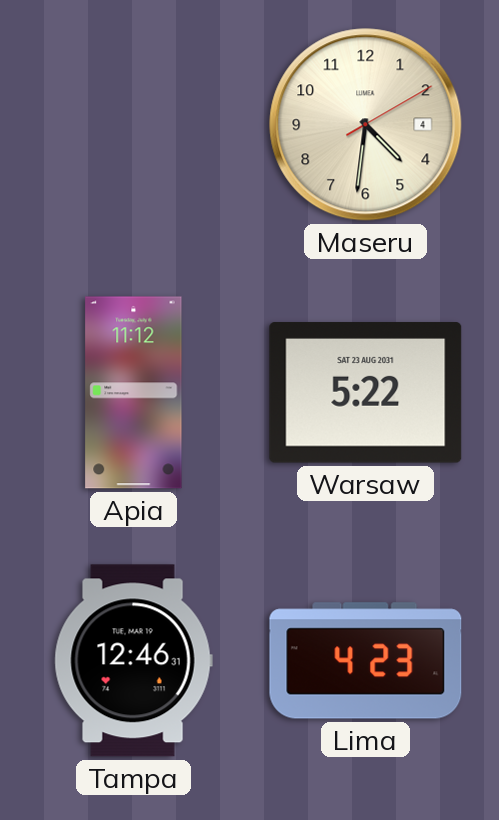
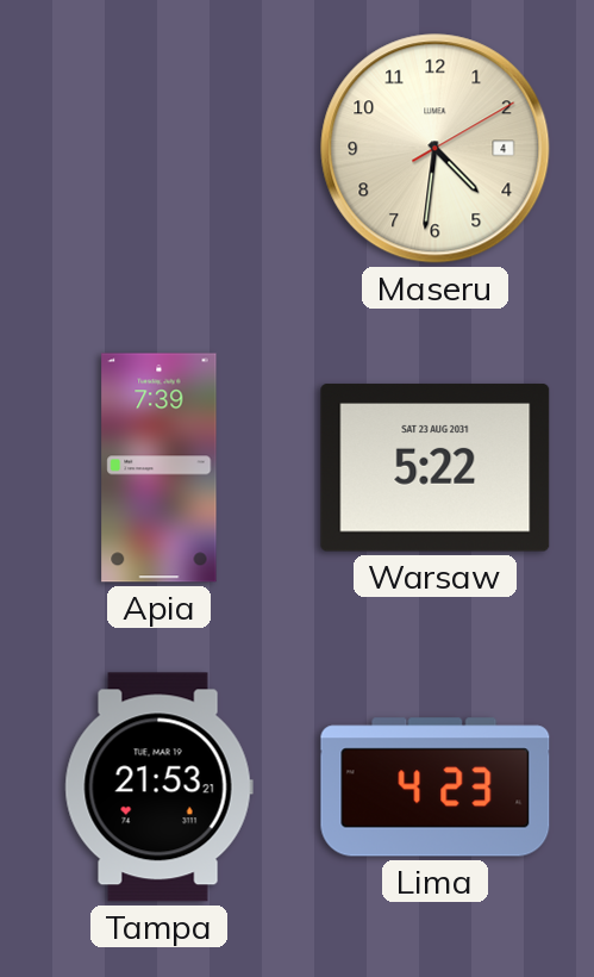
Apia: 11:12 -> 7:39 (160, 468)
Tampa: 12:46 -> 21:53 (158, 788)
